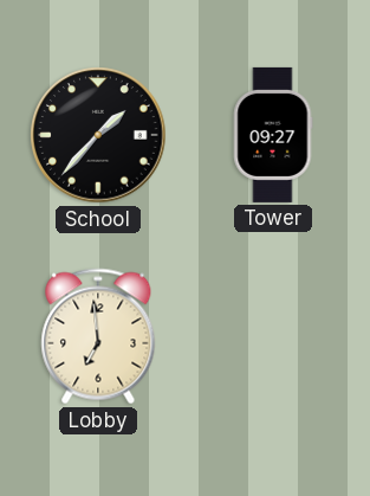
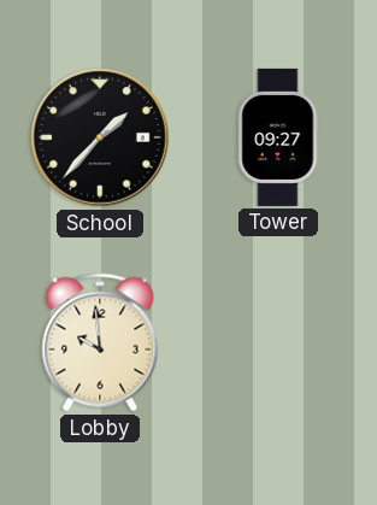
Lobby: 6:59 -> 9:59 (100, 342)
